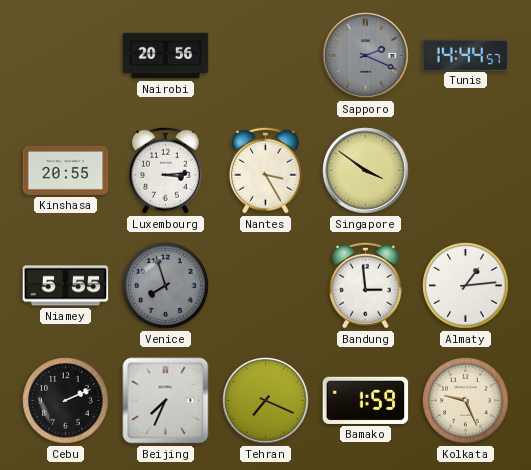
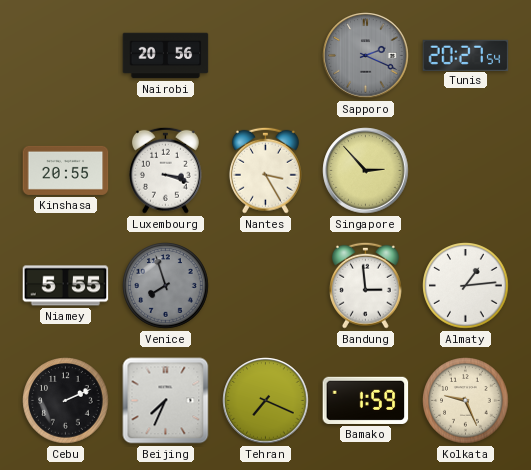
Tunis: 14:44 -> 20:27 (466, 55)
Luxembourg: 3:14 -> 3:18 (165, 170)
Singapore: 3:51 -> 2:53 (366, 171)
